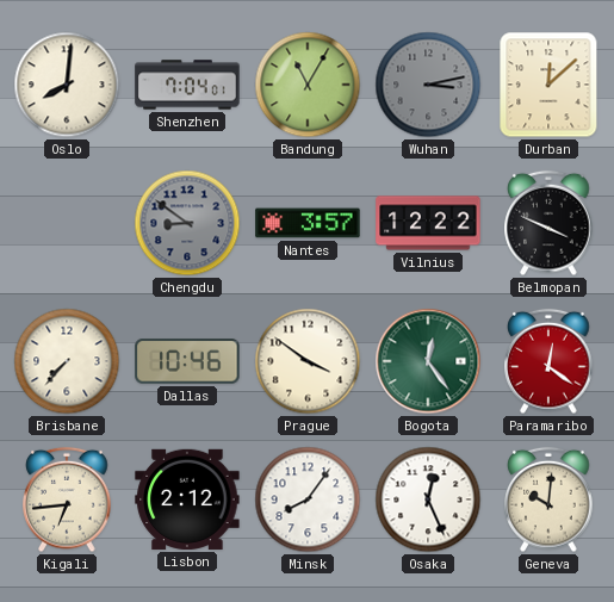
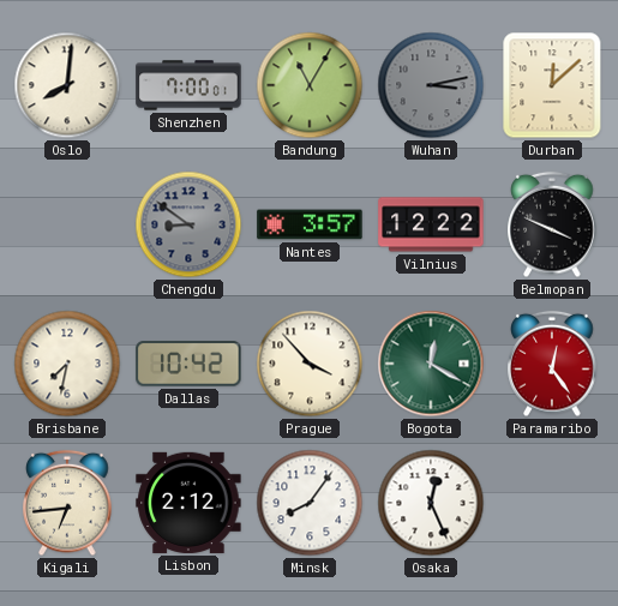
Shenzhen: 7:04 -> 7:00 (188, 85)
Brisbane: 7:37 -> 7:32 (67, 364)
Dallas: 10:46 -> 10:42 (188, 364)
Prague: 3:51 -> 3:53 (310, 364)
Bogota: 12:24 -> 12:20 (431, 364)
Paramaribo: 12:21 -> 12:24 (552, 364)
Geneva: 10:01 -> none (548, 499)
